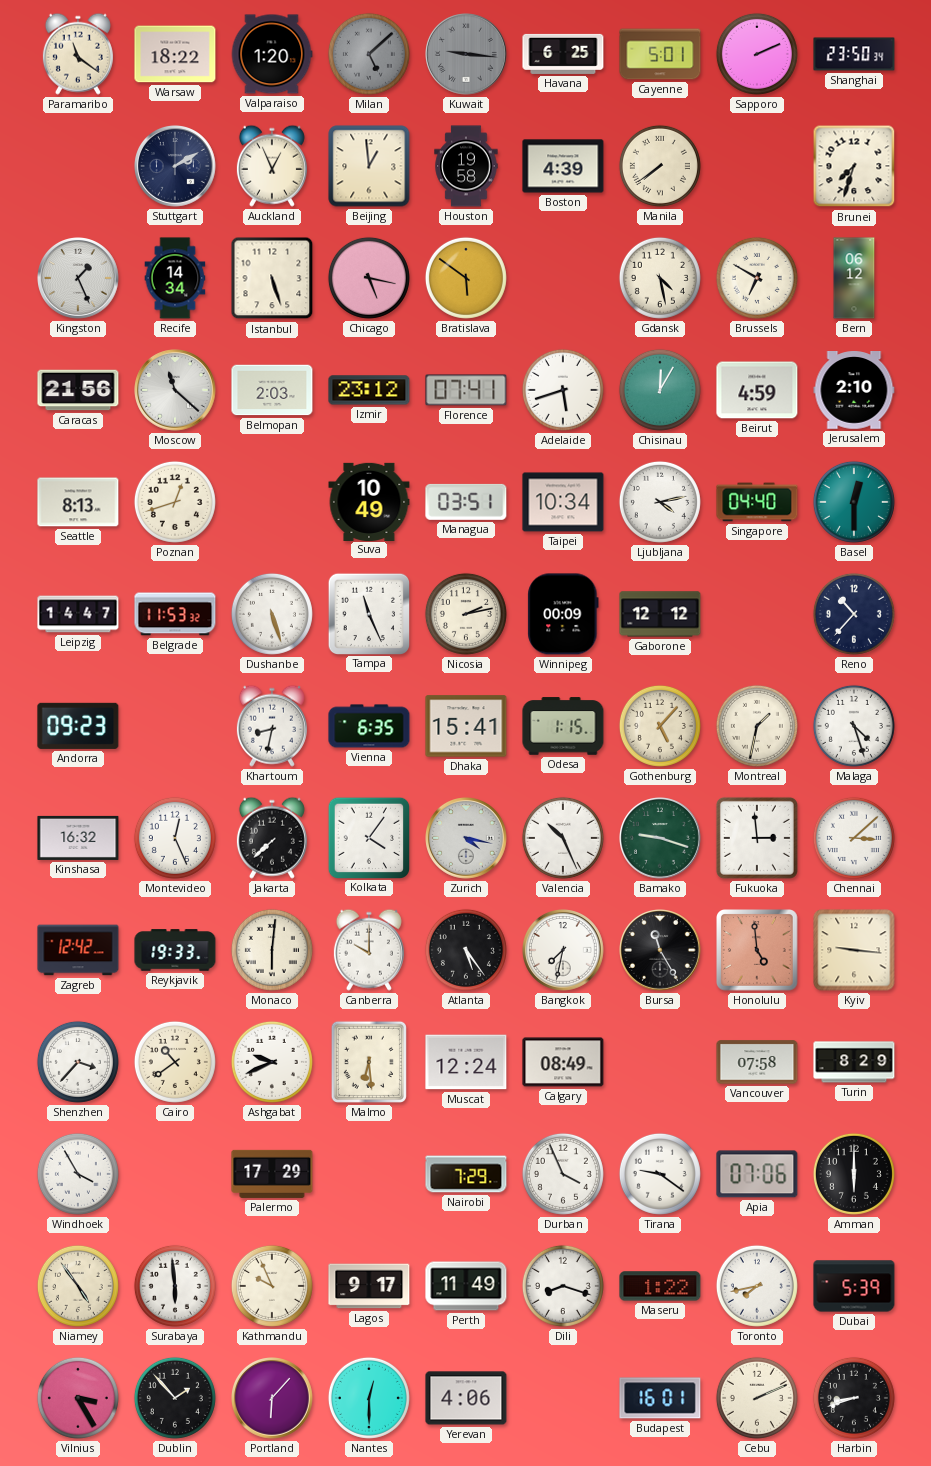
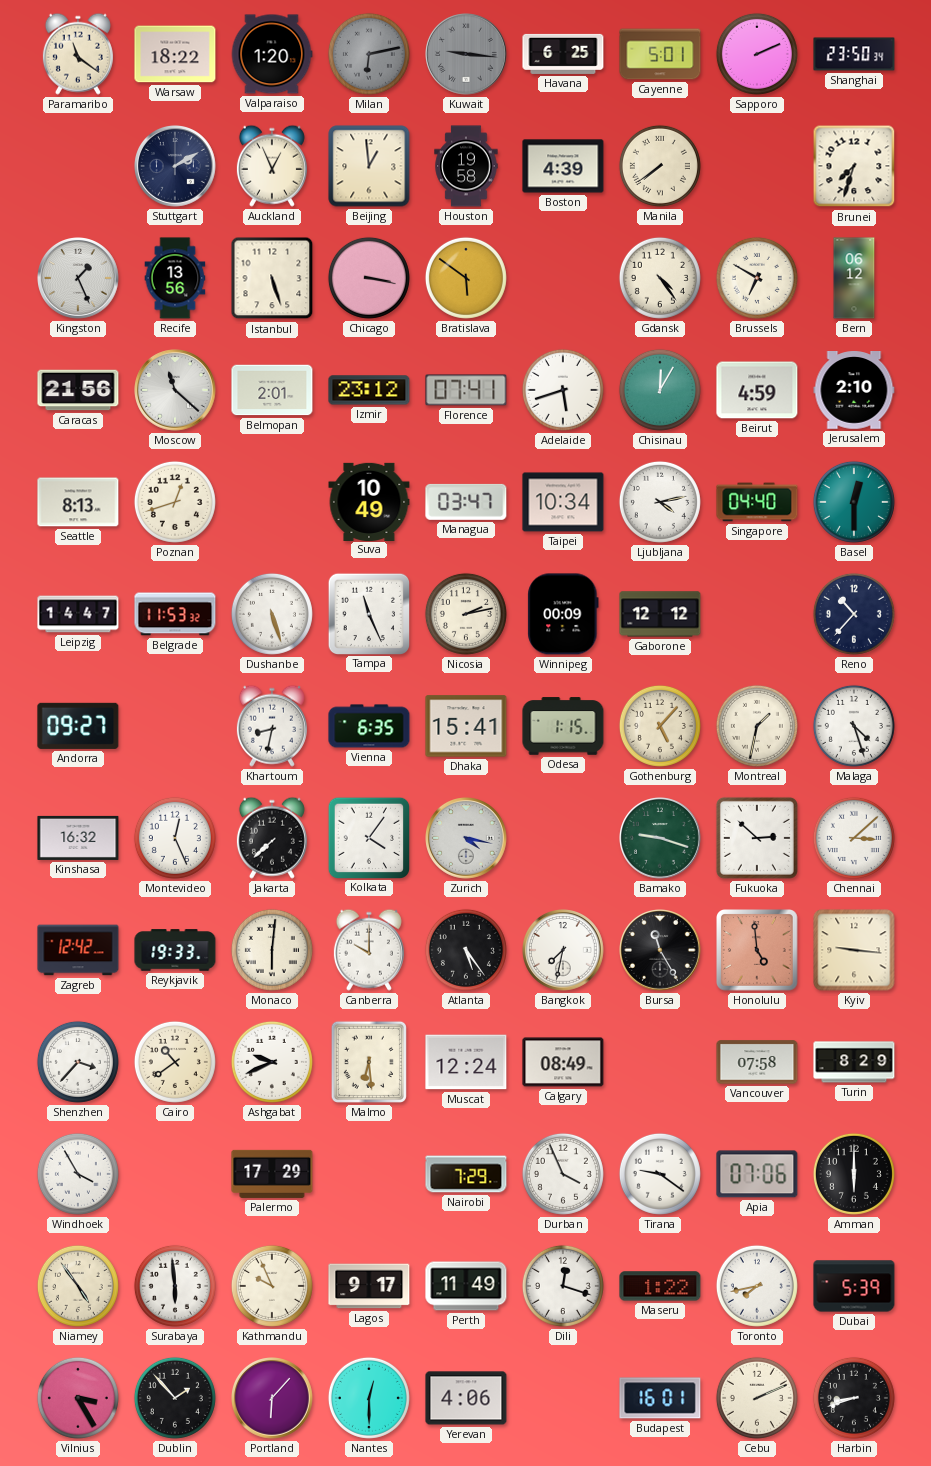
Milan: 5:08 -> 6:13 (369, 54)
Recife: 14:34 -> 13:56 (175, 278)
Chicago: 5:17 -> 3:17 (369, 278)
Gdansk: 4:28 -> 4:24 (660, 278)
Belmopan: 2:03 -> 2:01 (272, 390)
Managua: 03:51 -> 03:47 (466, 502)
Andorra: 09:23 -> 09:27 (78, 726)
Valencia: 10:26 -> none (563, 838)
Fukuoka: 2:59 -> 2:52 (757, 838)
Dili: 8:18 -> 12:18 (563, 1286)
